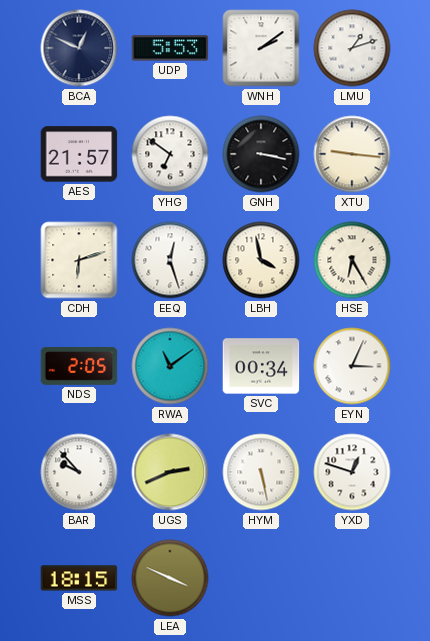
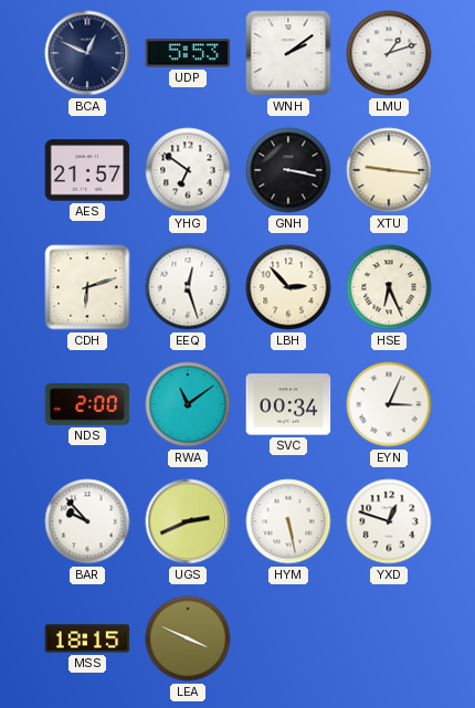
LBH: 3:58 -> 2:53 (288, 287)
HSE: 6:25 -> 6:26 (389, 287)
NDS: 2:05 -> 2:00 (87, 404)
